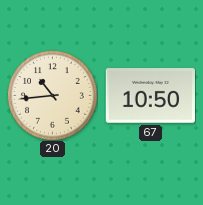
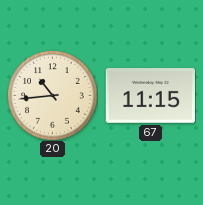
67: 10:50 -> 11:15 (150, 96)
